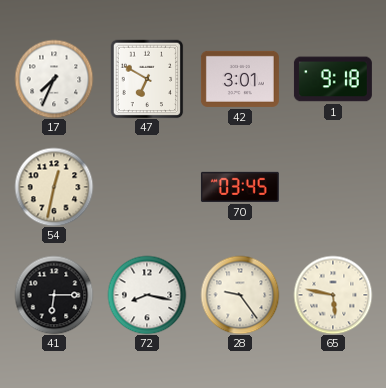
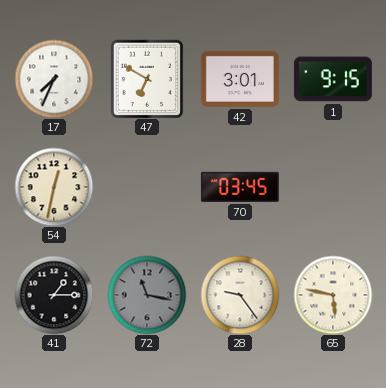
1: 9:18 -> 9:15 (333, 79)
41: 6:15 -> 1:15 (54, 295)
72: 8:17 -> 11:17 (147, 295)
72 dial: white -> grey (147, 295)
